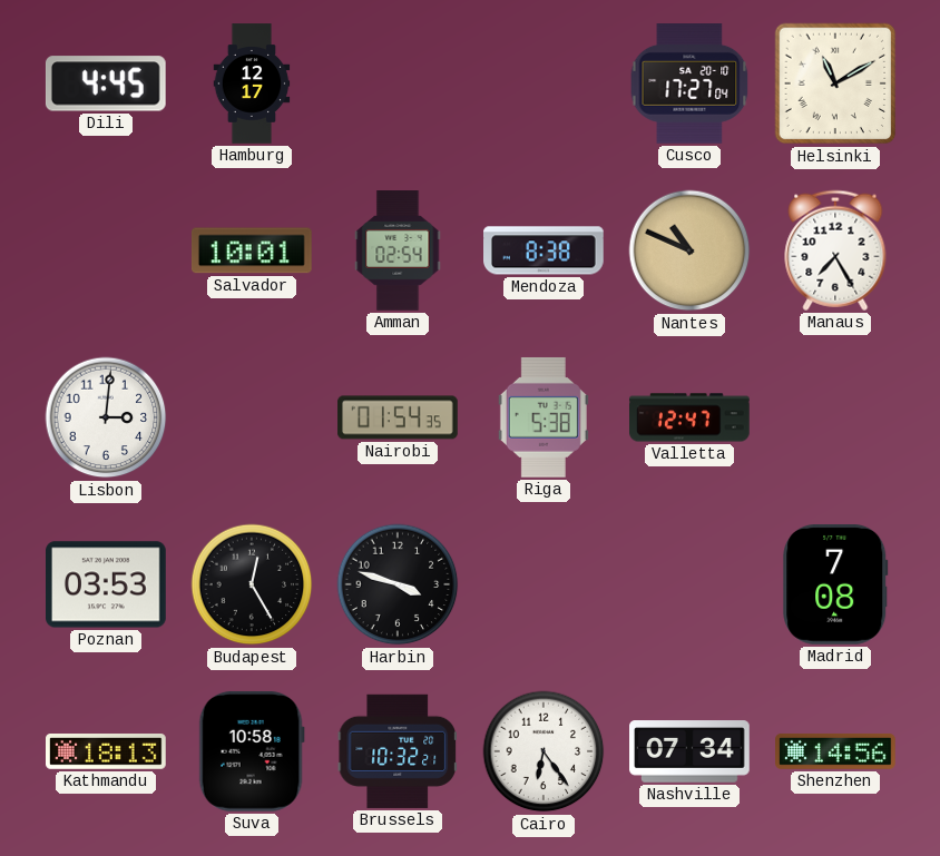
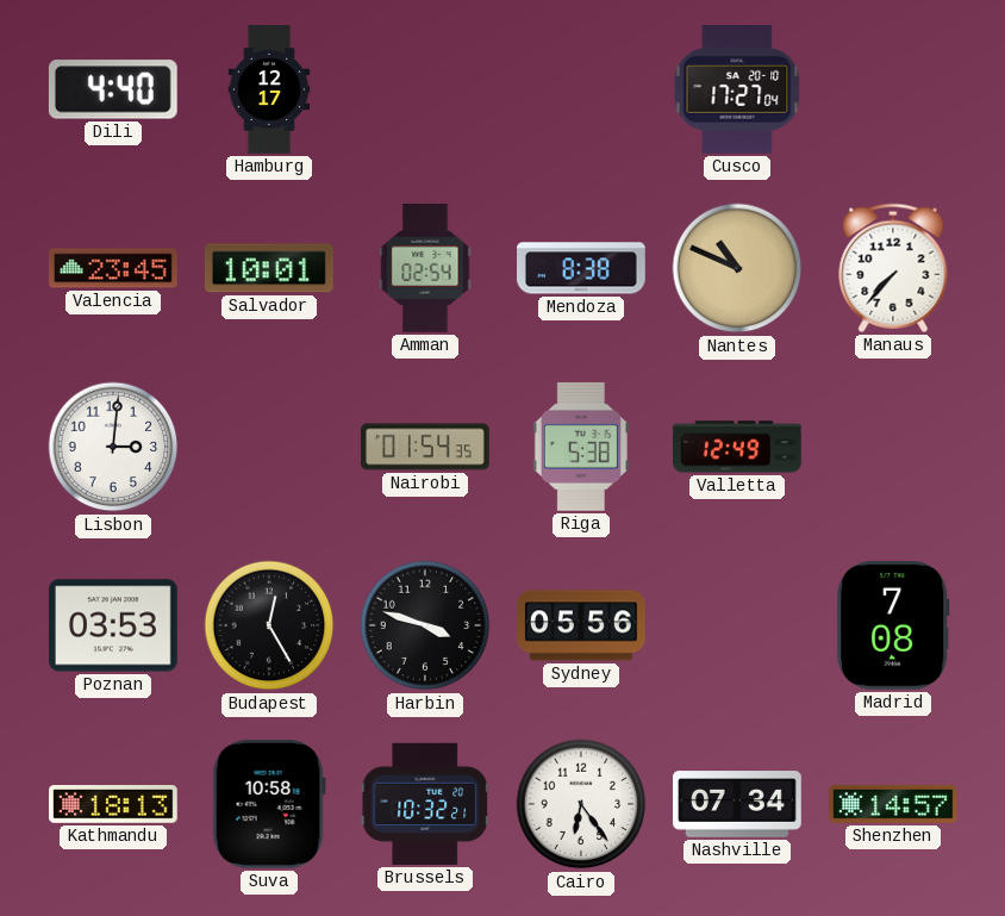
Dili: 4:45 -> 4:40 (113, 89)
Helsinki: 11:10 -> none (835, 83)
Valencia: none -> 23:45 (114, 268)
Manaus: 7:25 -> 7:37 (893, 268)
Valletta: 12:47 -> 12:49 (738, 447)
Sydney: none -> 05:56 (582, 625)
Shenzhen: 14:56 -> 14:57 (894, 804)
